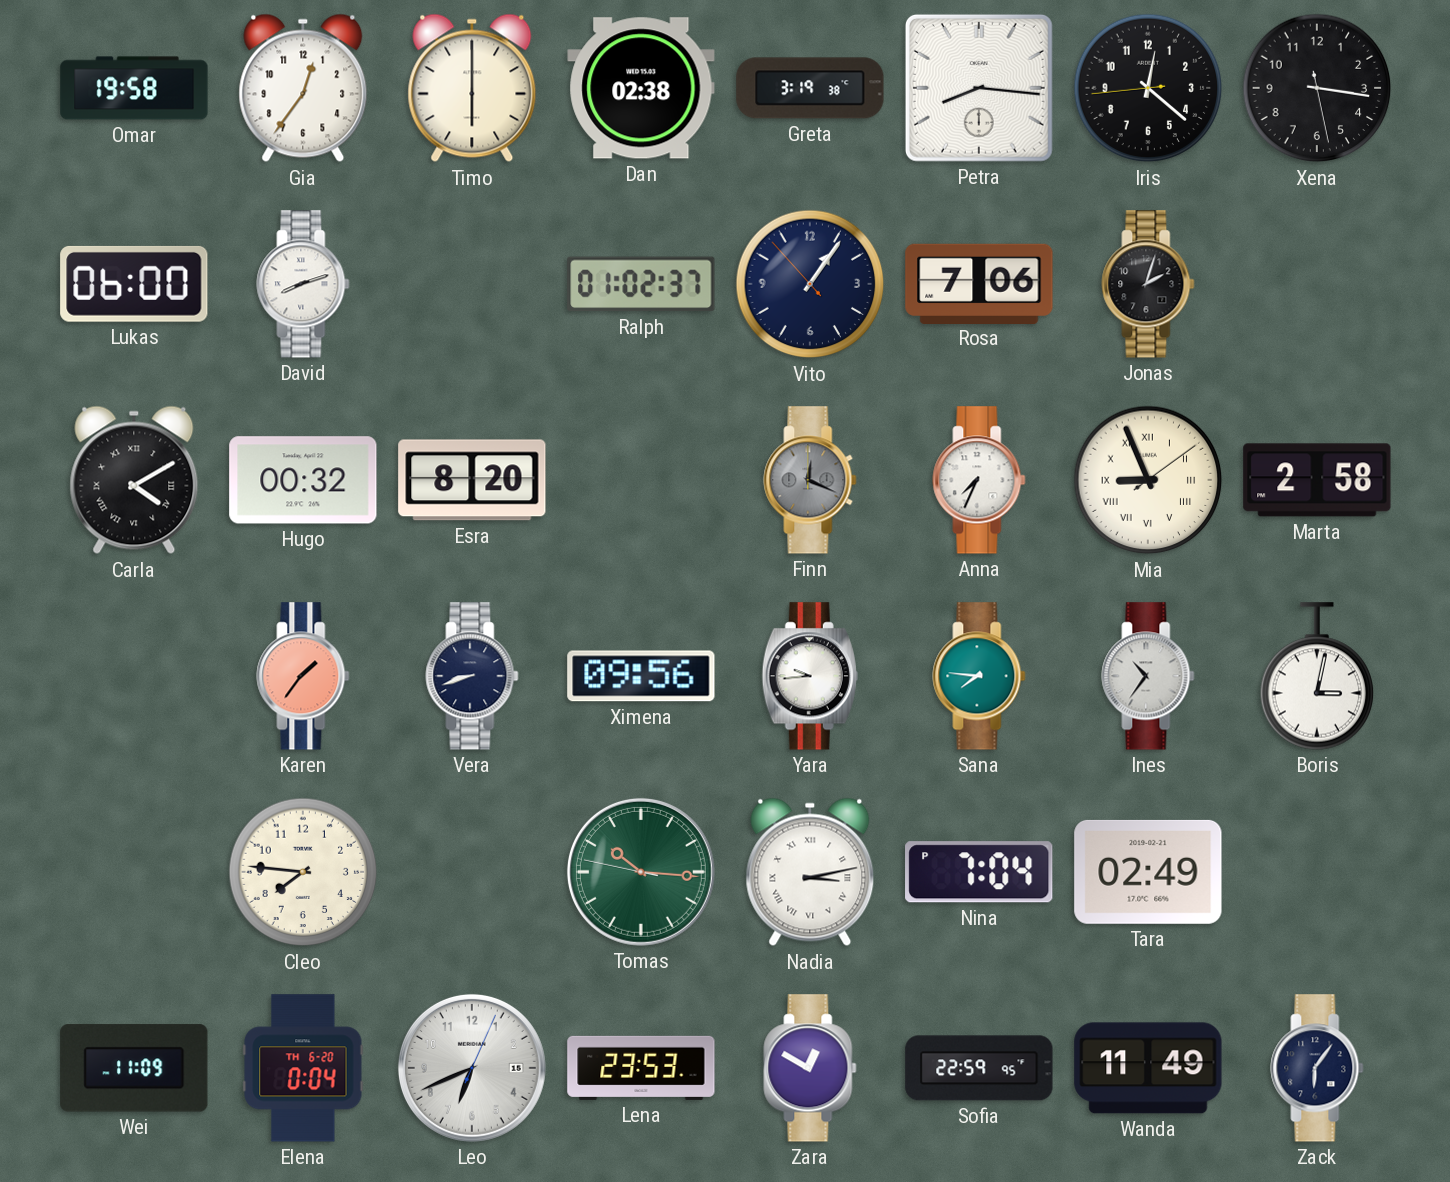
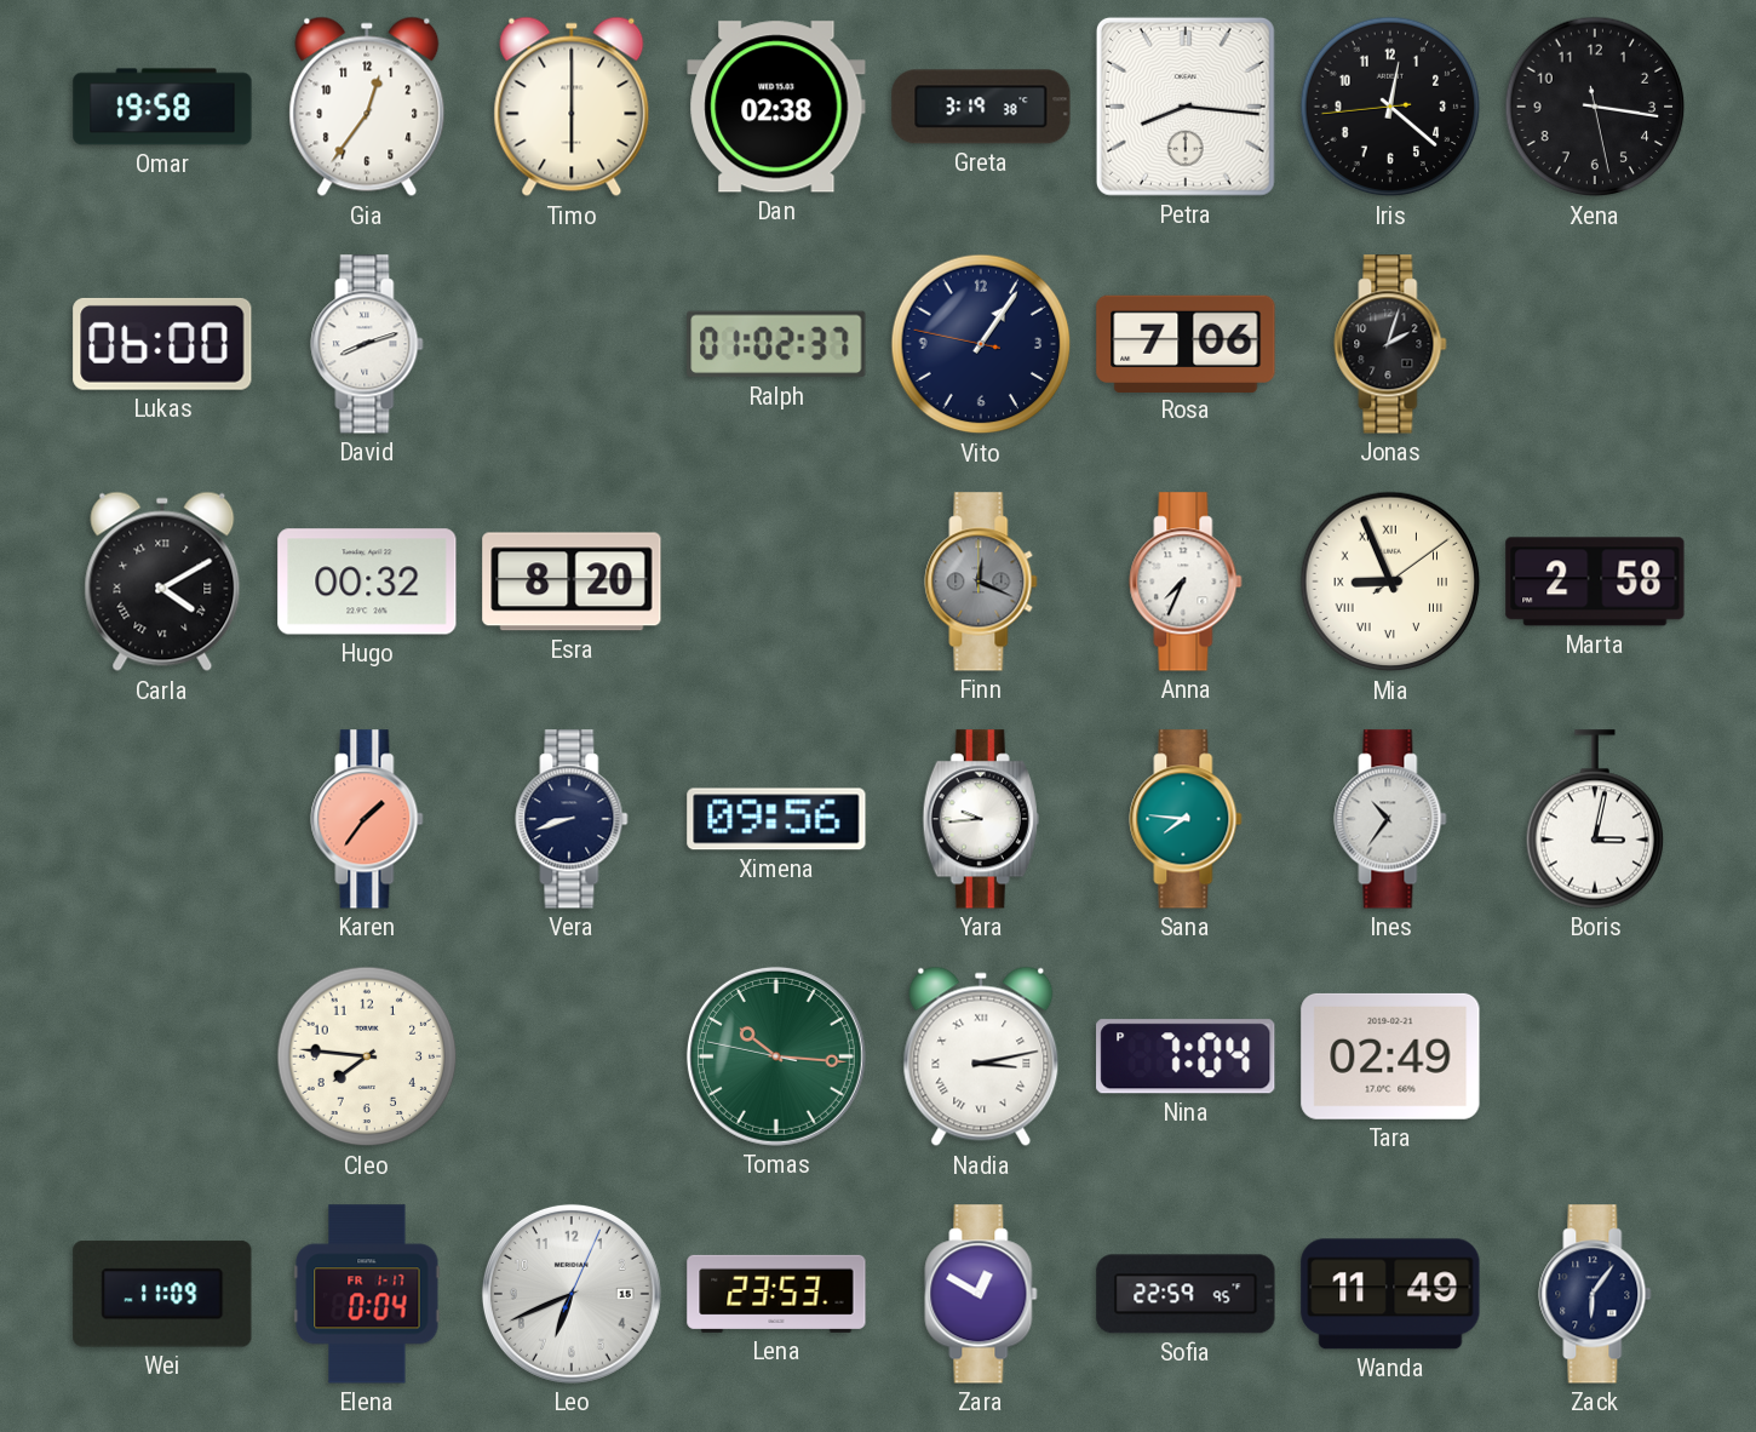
Vito: 1:05:53 -> 1:05:47 (981, 344)
Elena date: TH 6-20 -> FR 1-17 (367, 1294)
